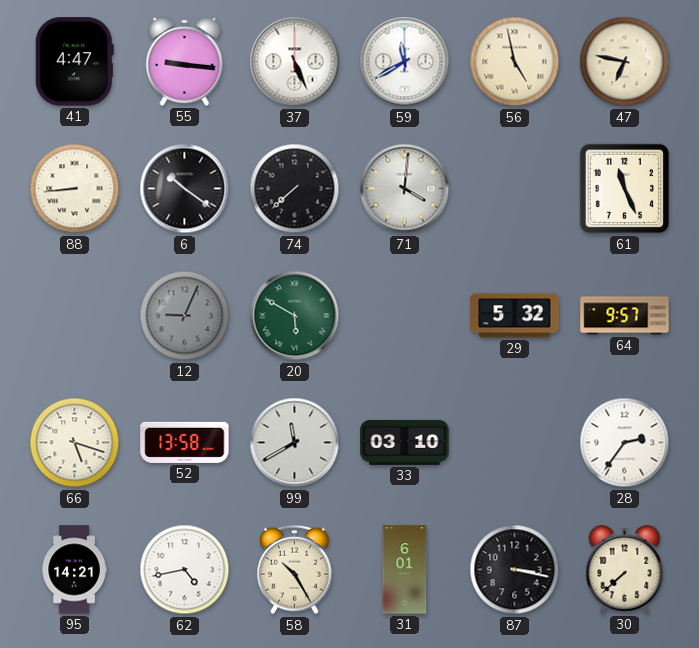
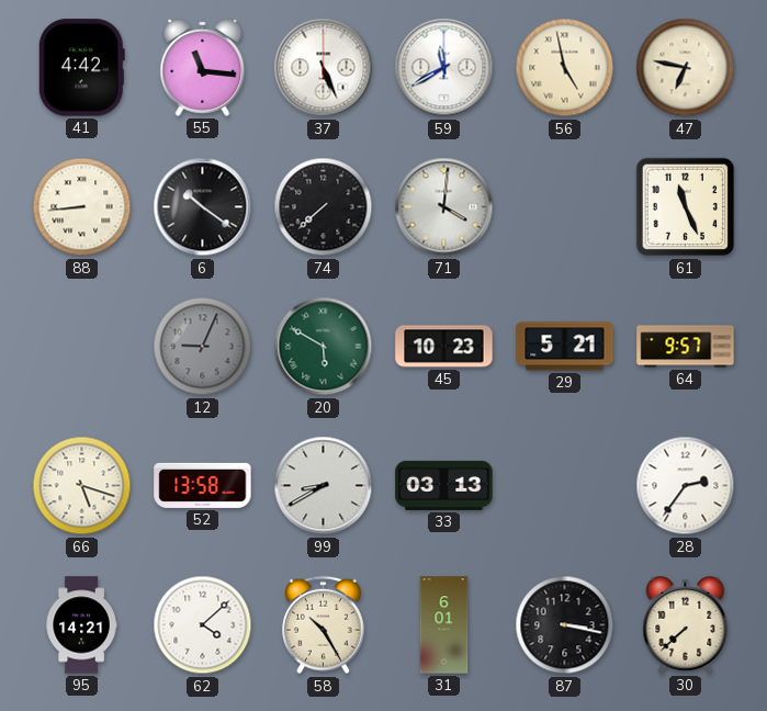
41: 4:47 -> 4:42 (81, 68)
55: 9:16 -> 11:16 (203, 67)
45: none -> 10:23 (444, 347)
29: 5:32 -> 5:21 (565, 347)
99: 11:40 -> 8:40 (324, 486)
33: 03:10 -> 03:13 (444, 485)
62: 4:43 -> 4:08 (203, 625)
